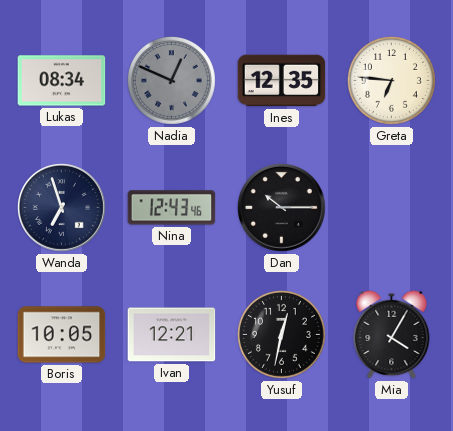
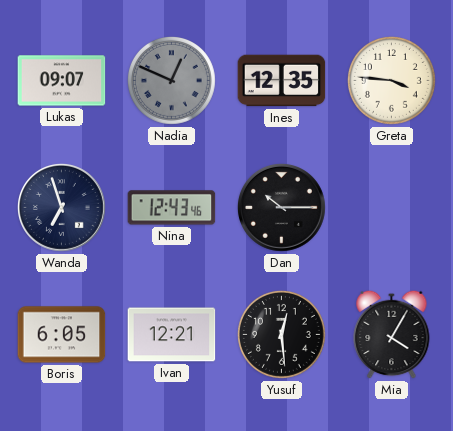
Lukas: 08:34 -> 09:07 (62, 81)
Greta: 6:46 -> 3:46 (391, 80)
Boris: 10:05 -> 6:05 (62, 335)
Yusuf: 12:32 -> 12:29 (281, 334)
